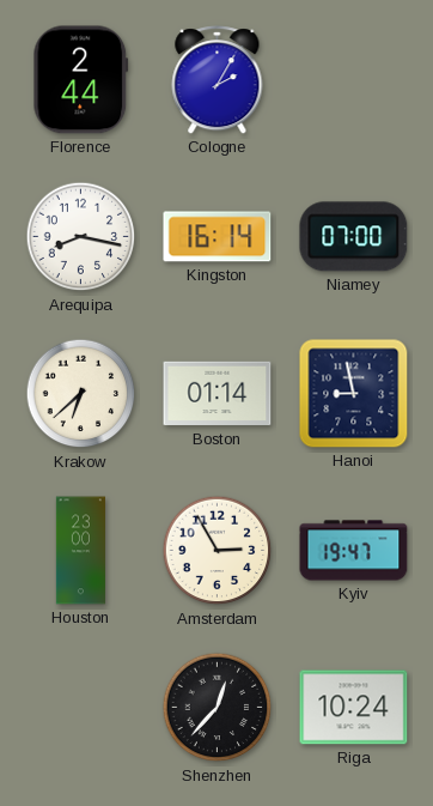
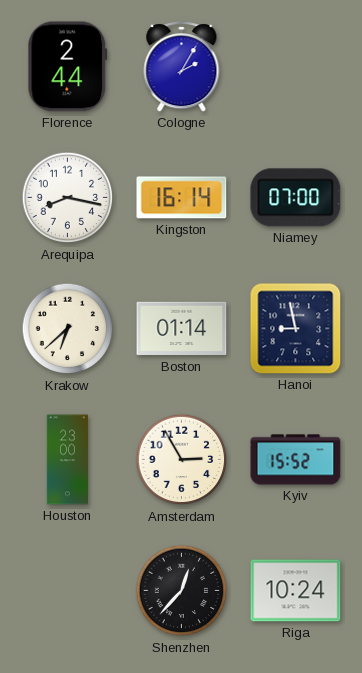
Kyiv: 19:47 -> 15:52 (296, 460)
